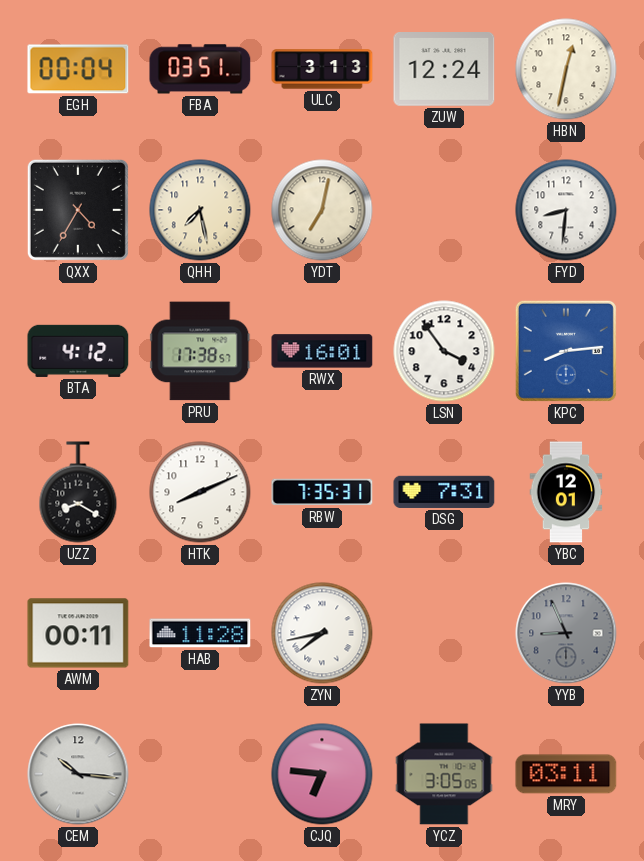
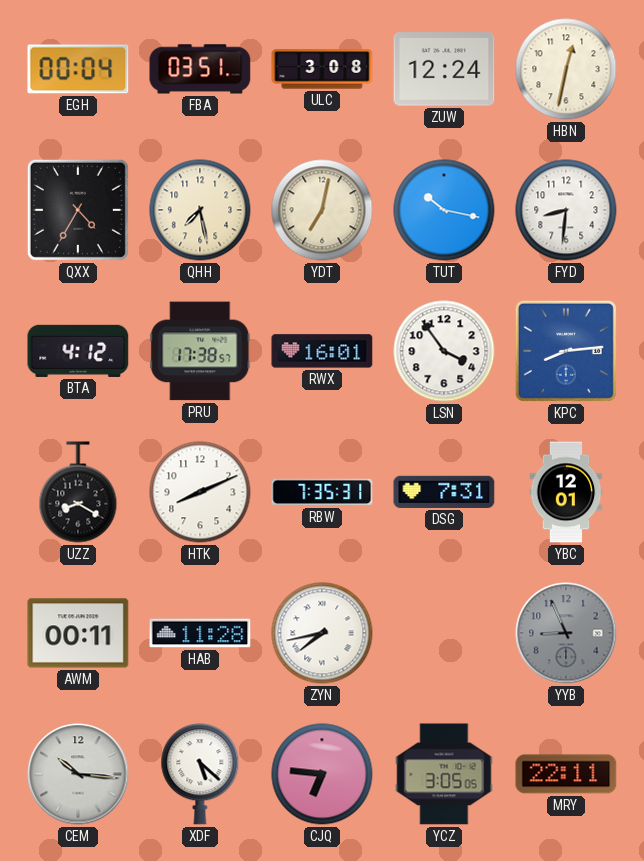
ULC: 3:13 -> 3:08 (322, 69)
TUT: none -> 10:17 (444, 210)
XDF: none -> 5:22 (200, 774)
MRY: 03:11 -> 22:11 (566, 774)
